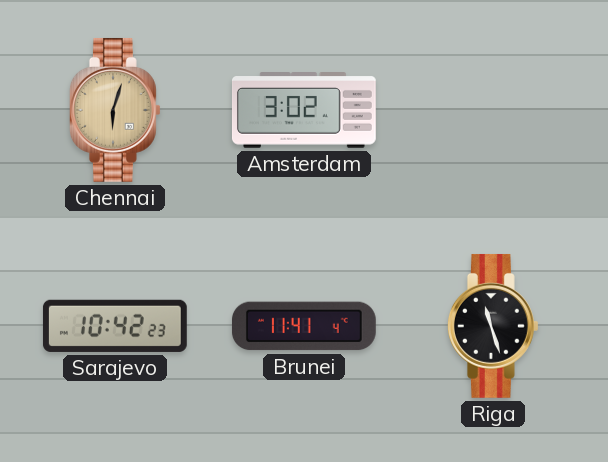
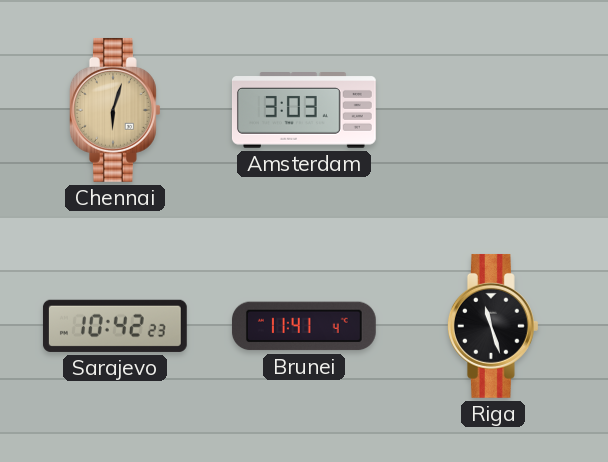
Amsterdam: 3:02 -> 3:03 (304, 110)
